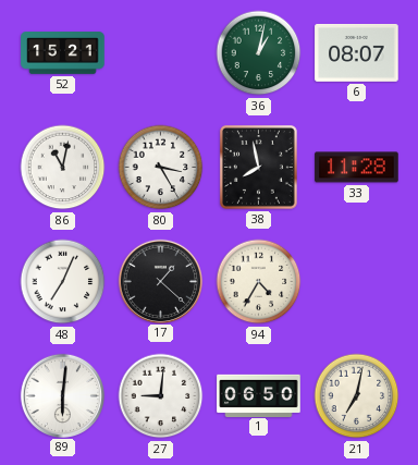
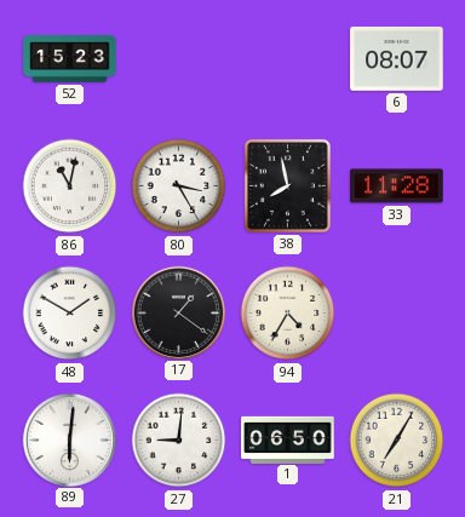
52: 15:21 -> 15:23 (70, 59)
36: 1:02 -> none (259, 53)
48: 7:04 -> 1:50 (70, 314)
17: 1:22 -> 1:21 (178, 312)
21: 7:02 -> 7:05 (397, 441)
